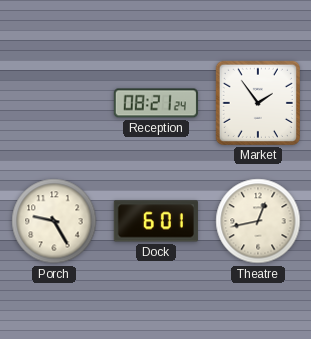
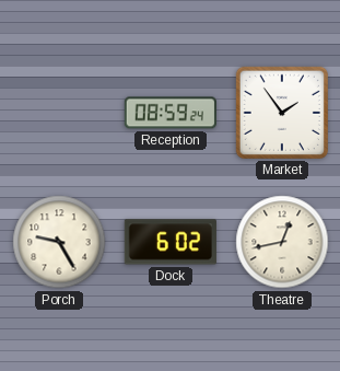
Reception: 08:21 -> 08:59 (171, 113)
Dock: 6:01 -> 6:02 (171, 242)
